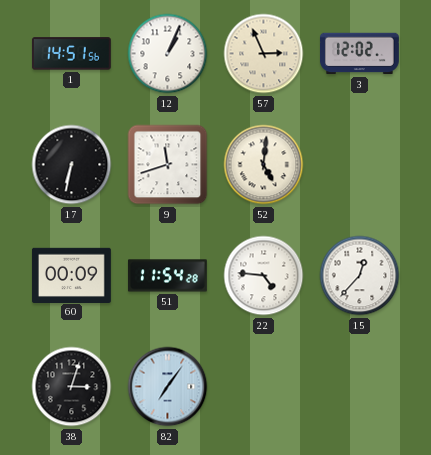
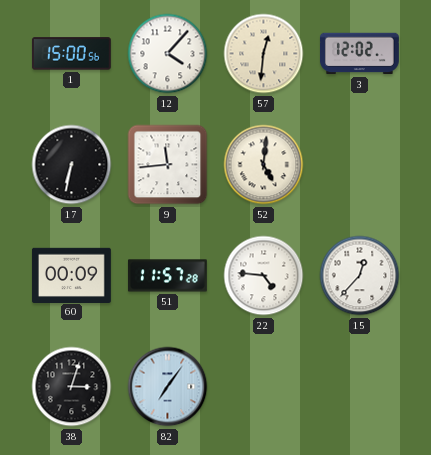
1: 14:51 -> 15:00 (71, 54)
12: 1:04 -> 4:07 (168, 54)
57: 2:56 -> 12:31 (264, 54)
9: 11:42 -> 11:44 (168, 165)
51: 11:54 -> 11:57 (167, 276)
